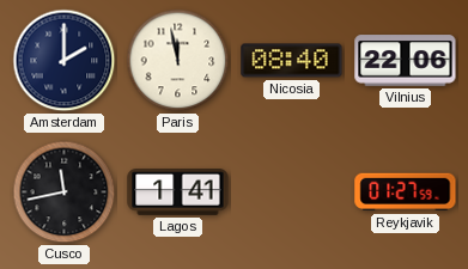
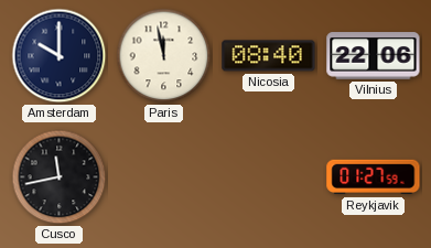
Amsterdam: 2:00 -> 10:00 (60, 56)
Lagos: 1:41 -> none (178, 192)
